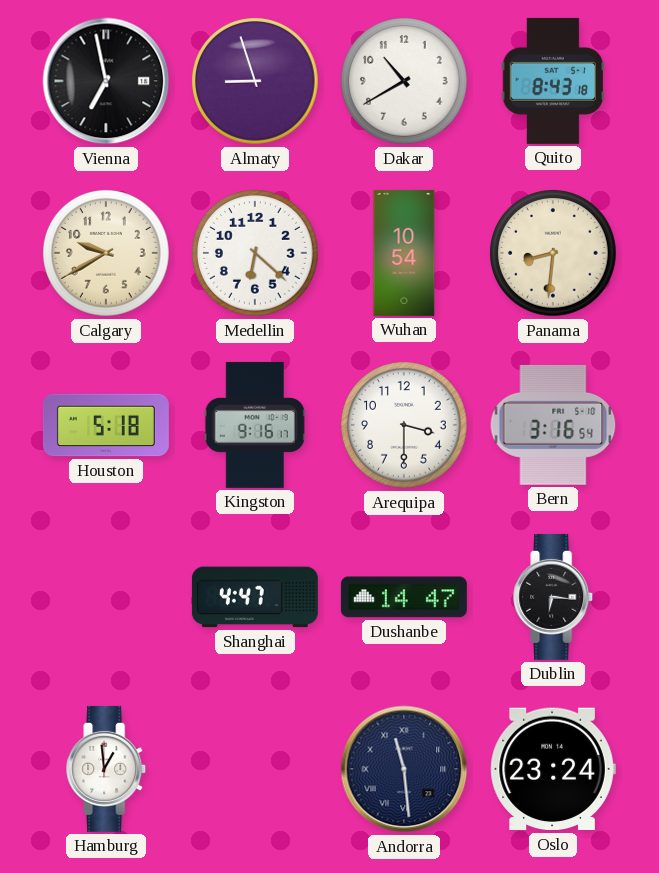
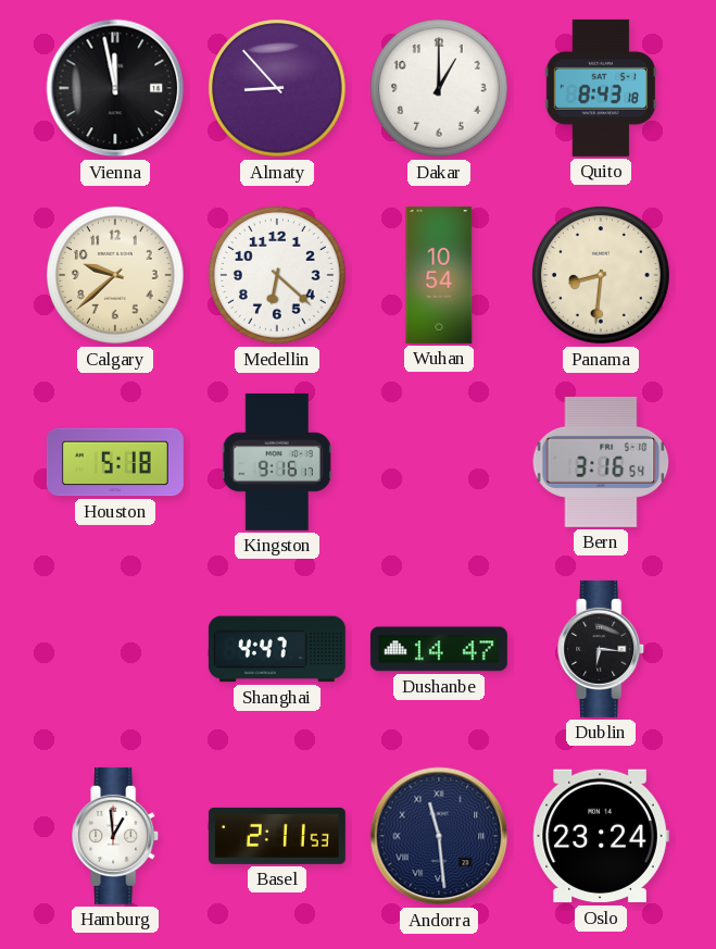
Vienna: 6:58 -> 11:58 (115, 88)
Almaty: 8:57 -> 8:53 (278, 89)
Dakar: 10:40 -> 1:00 (440, 89)
Calgary: 9:40 -> 9:38 (116, 276)
Arequipa: 3:30 -> none (405, 426)
Basel: none -> 2:11 (277, 836)
